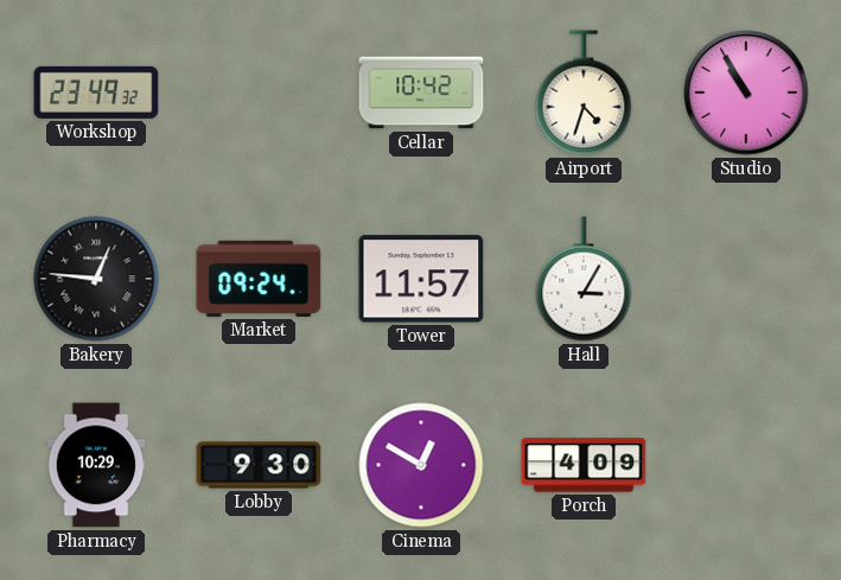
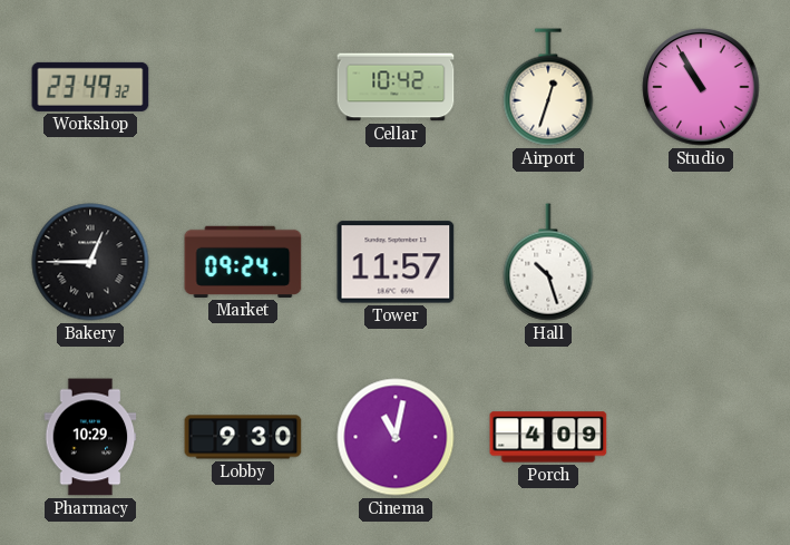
Airport: 4:33 -> 12:33 (548, 87)
Bakery: 12:46 -> 12:45 (90, 262)
Hall: 3:05 -> 10:27 (548, 262)
Cinema: 12:50 -> 11:02 (396, 437)
